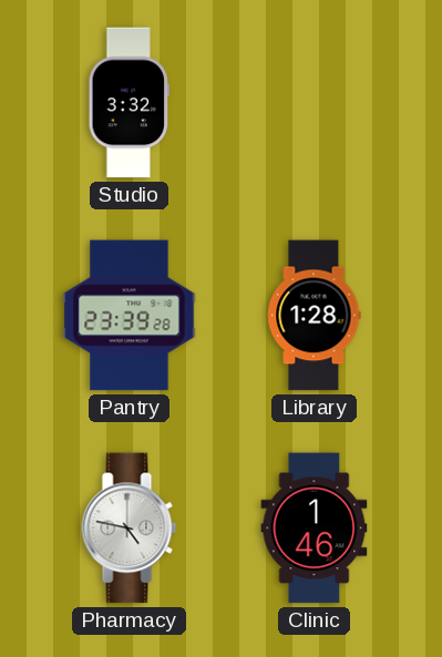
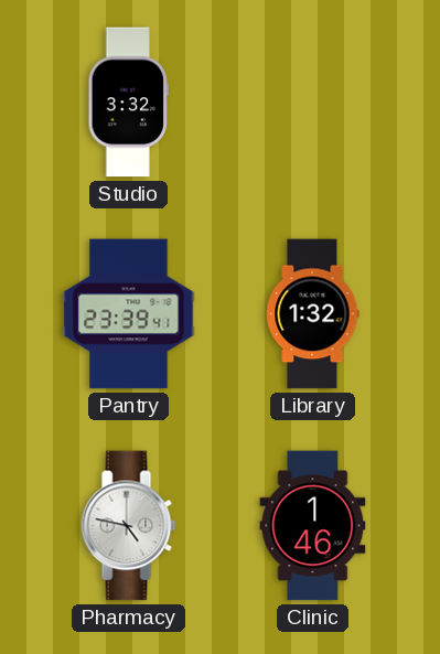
Pantry: 23:39:28 -> 23:39:41 (129, 314)
Library: 1:28 -> 1:32 (312, 314)
